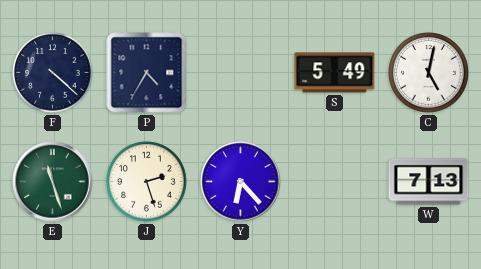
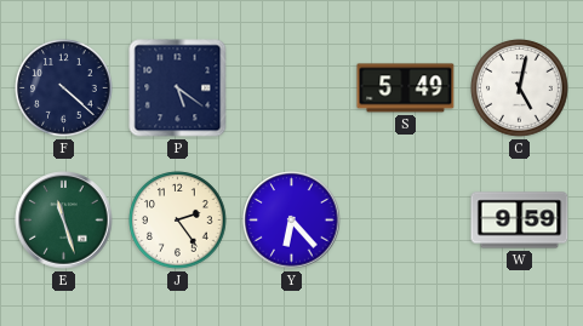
P: 4:35 -> 5:21 (178, 88)
J: 2:27 -> 2:24 (178, 221)
W: 7:13 -> 9:59 (520, 221)
